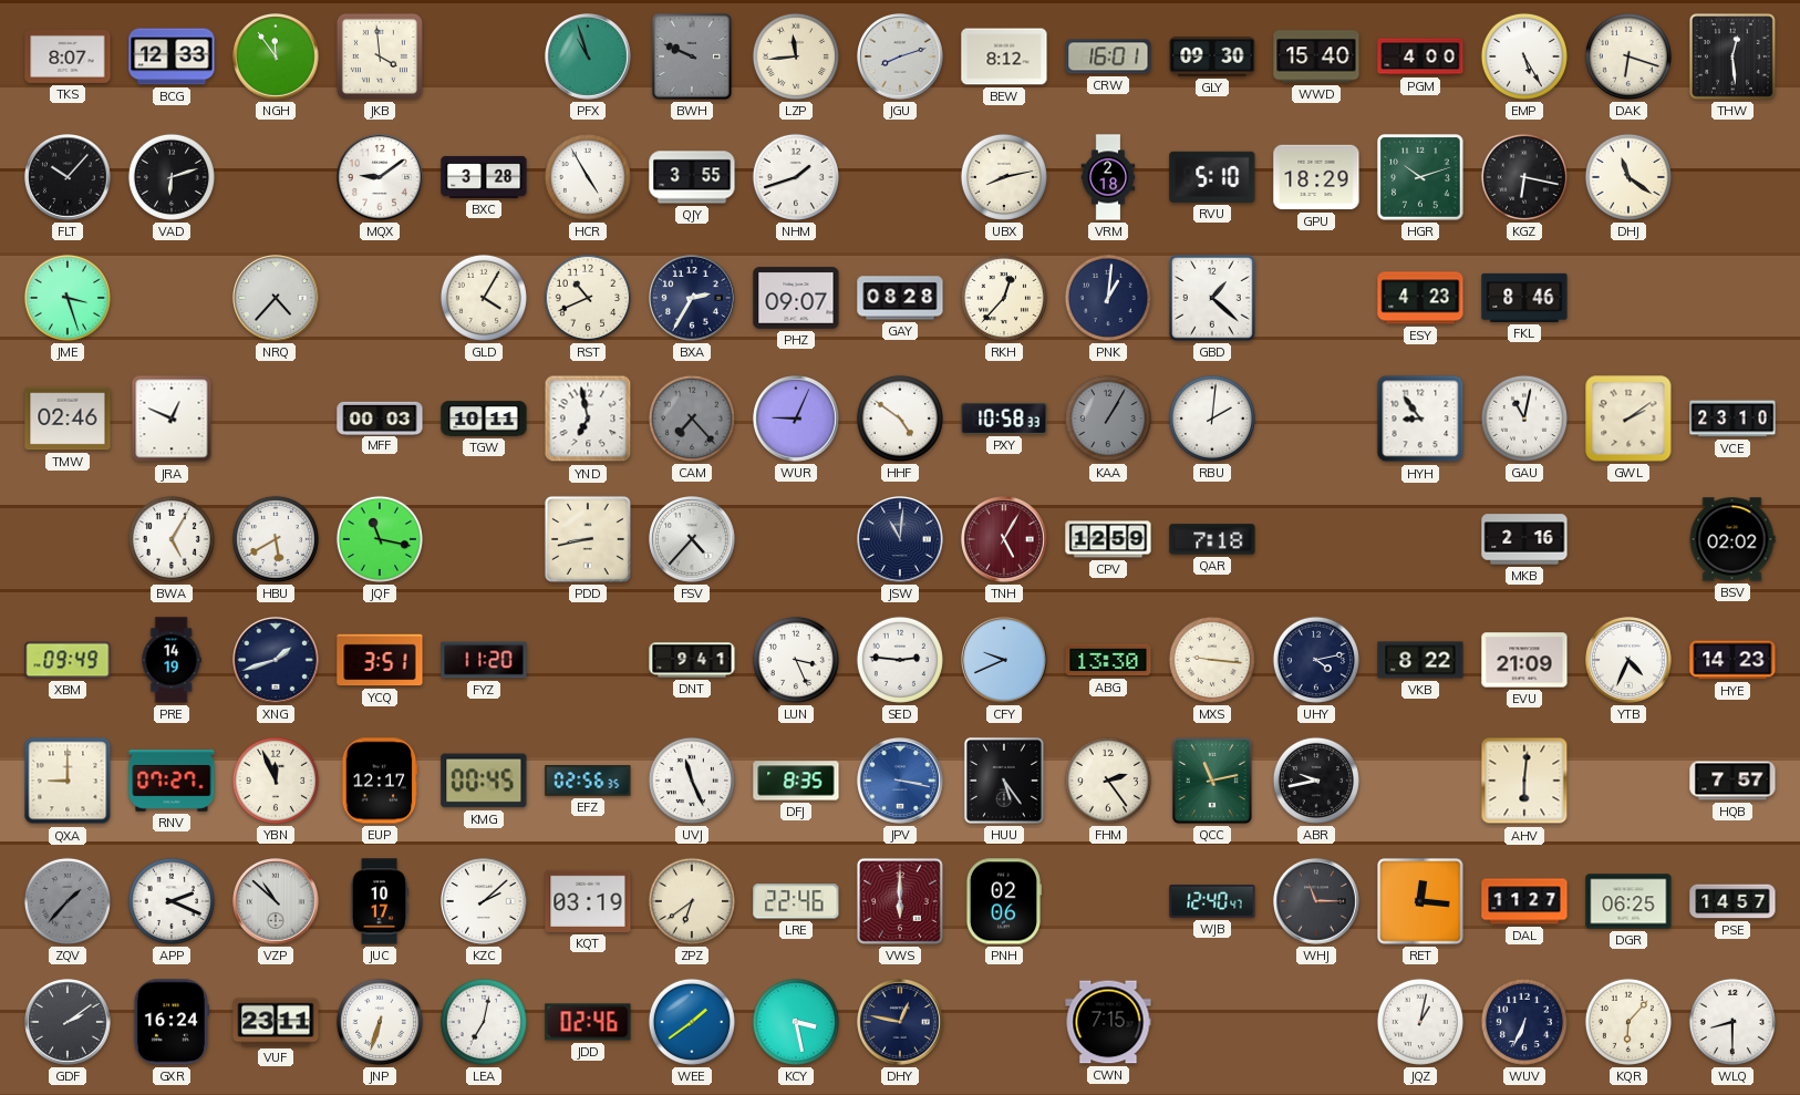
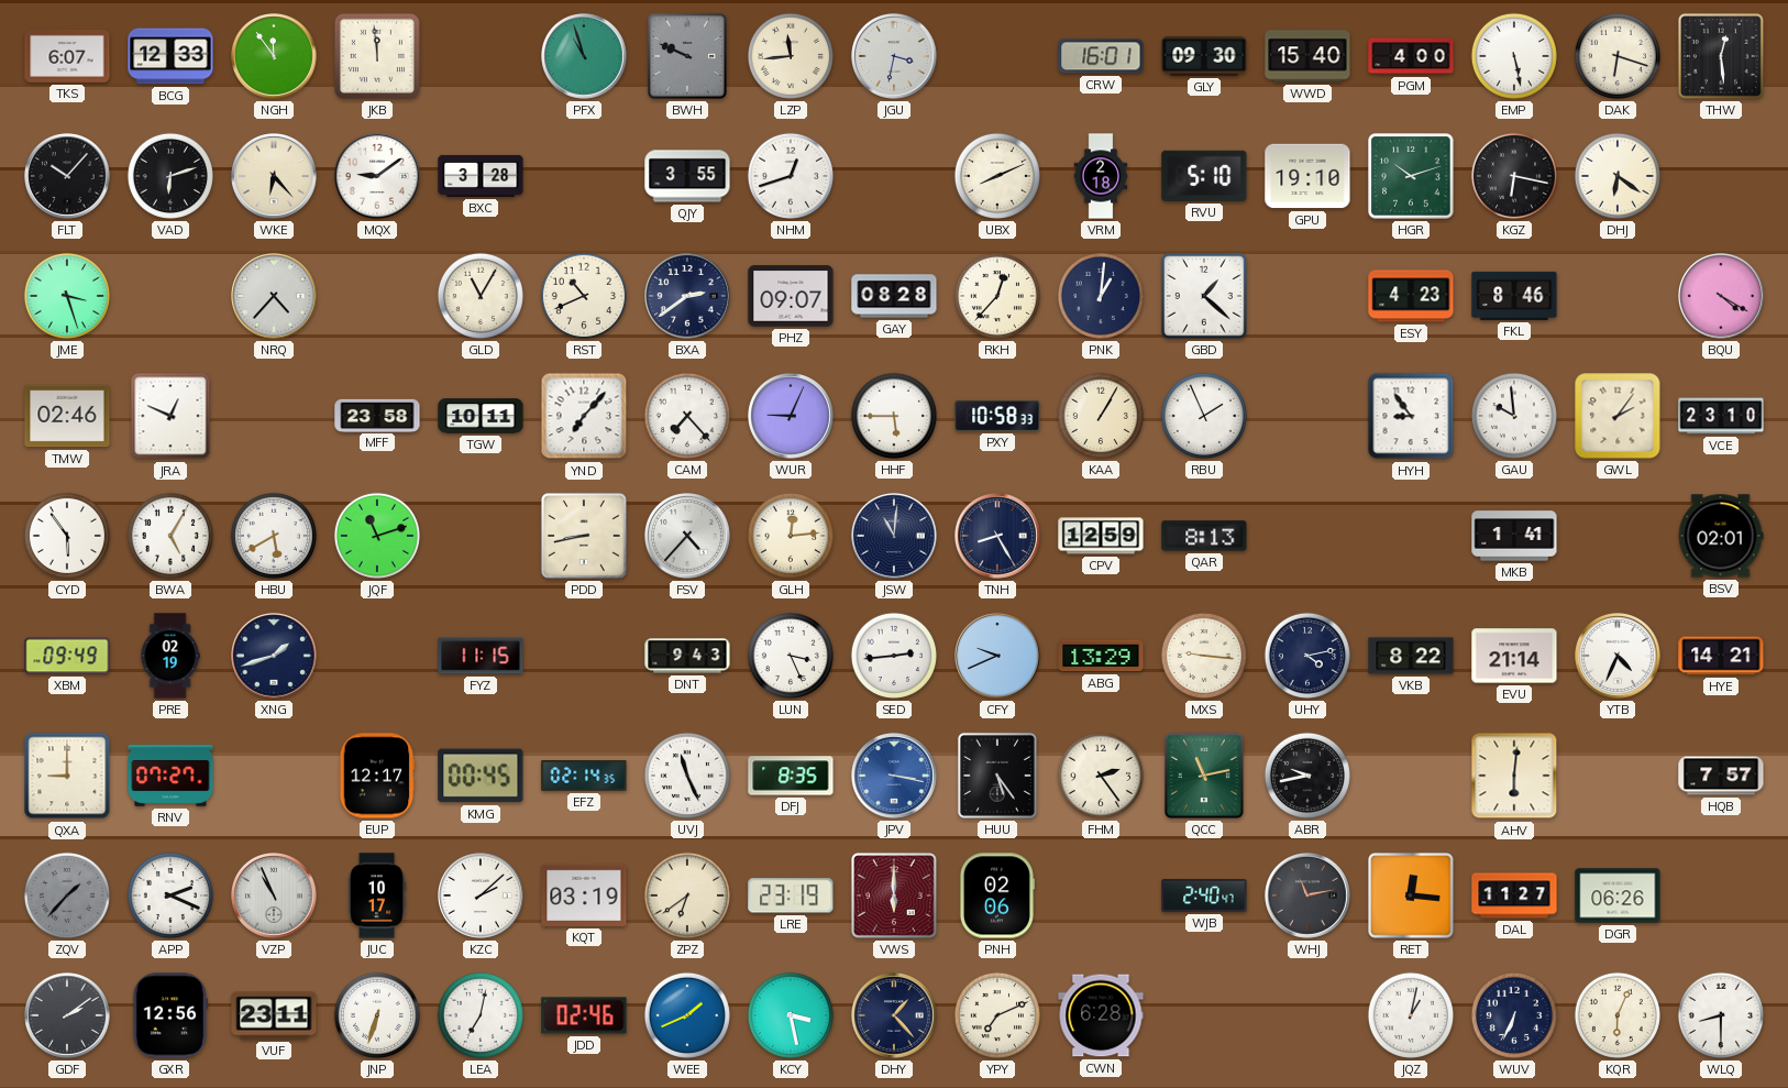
TKS: 8:07 -> 6:07 (67, 56)
JKB: 3:59 -> 11:59 (377, 56)
JGU: 8:12 -> 3:32 (895, 57)
BEW: 8:12 -> none (1004, 56)
EMP: 5:25 -> 5:28 (1514, 56)
WKE: none -> 6:23 (275, 177)
HCR: 4:55 -> none (588, 177)
NHM: 1:42 -> 12:42 (791, 176)
UBX: 8:13 -> 8:11 (997, 176)
GPU: 18:29 -> 19:10 (1307, 176)
DHJ: 11:21 -> 6:21 (1618, 176)
GLD: 4:05 -> 11:05 (481, 296)
BXA: 2:35 -> 2:39 (688, 297)
BQU: none -> 4:20 (1722, 297)
MFF: 00:03 -> 23:58 (377, 415)
YND: 6:58 -> 7:07 (584, 416)
CAM dial: grey -> white (687, 416)
HHF: 4:51 -> 5:45 (894, 416)
KAA dial: grey -> cream (1101, 416)
RBU: 2:01 -> 1:56 (1204, 416)
GAU: 11:02 -> 9:59 (1514, 416)
GWL: 2:09 -> 2:06 (1618, 416)
CYD: none -> 5:54 (67, 536)
JQF: 11:17 -> 11:12 (377, 536)
GLH: none -> 12:14 (791, 536)
TNH: 5:05 -> 8:25 (998, 537)
TNH dial: burgundy -> navy (998, 537)
QAR: 7:18 -> 8:13 (1204, 536)
MKB: 2:16 -> 1:41 (1514, 536)
BSV: 02:02 -> 02:01 (1721, 536)
PRE: 14:19 -> 02:19 (170, 656)
YCQ: 3:51 -> none (380, 660)
FYZ: 11:20 -> 11:15 (481, 656)
DNT: 9:41 -> 9:43 (687, 656)
SED: 2:46 -> 2:44 (894, 656)
ABG: 13:30 -> 13:29 (1101, 656)
EVU: 21:09 -> 21:14 (1514, 656)
HYE: 14:23 -> 14:21 (1721, 656)
YBN: 11:56 -> none (276, 781)
EFZ: 02:56 -> 02:14 (584, 776)
VZP: 10:52 -> 10:56 (275, 897)
LRE: 22:46 -> 23:19 (791, 895)
WJB: 12:40 -> 2:40 (1204, 895)
WHJ: 11:15 -> 11:13 (1309, 897)
DGR: 06:25 -> 06:26 (1618, 895)
PSE: 14:57 -> none (1732, 901)
GXR: 16:24 -> 12:56 (169, 1015)
WEE: 1:39 -> 1:41 (687, 1015)
DHY: 12:47 -> 1:23 (895, 1016)
YPY: none -> 7:11 (997, 1015)
CWN: 7:15 -> 6:28 (1101, 1015)
KQR: 6:07 -> 6:04 (1618, 1015)
